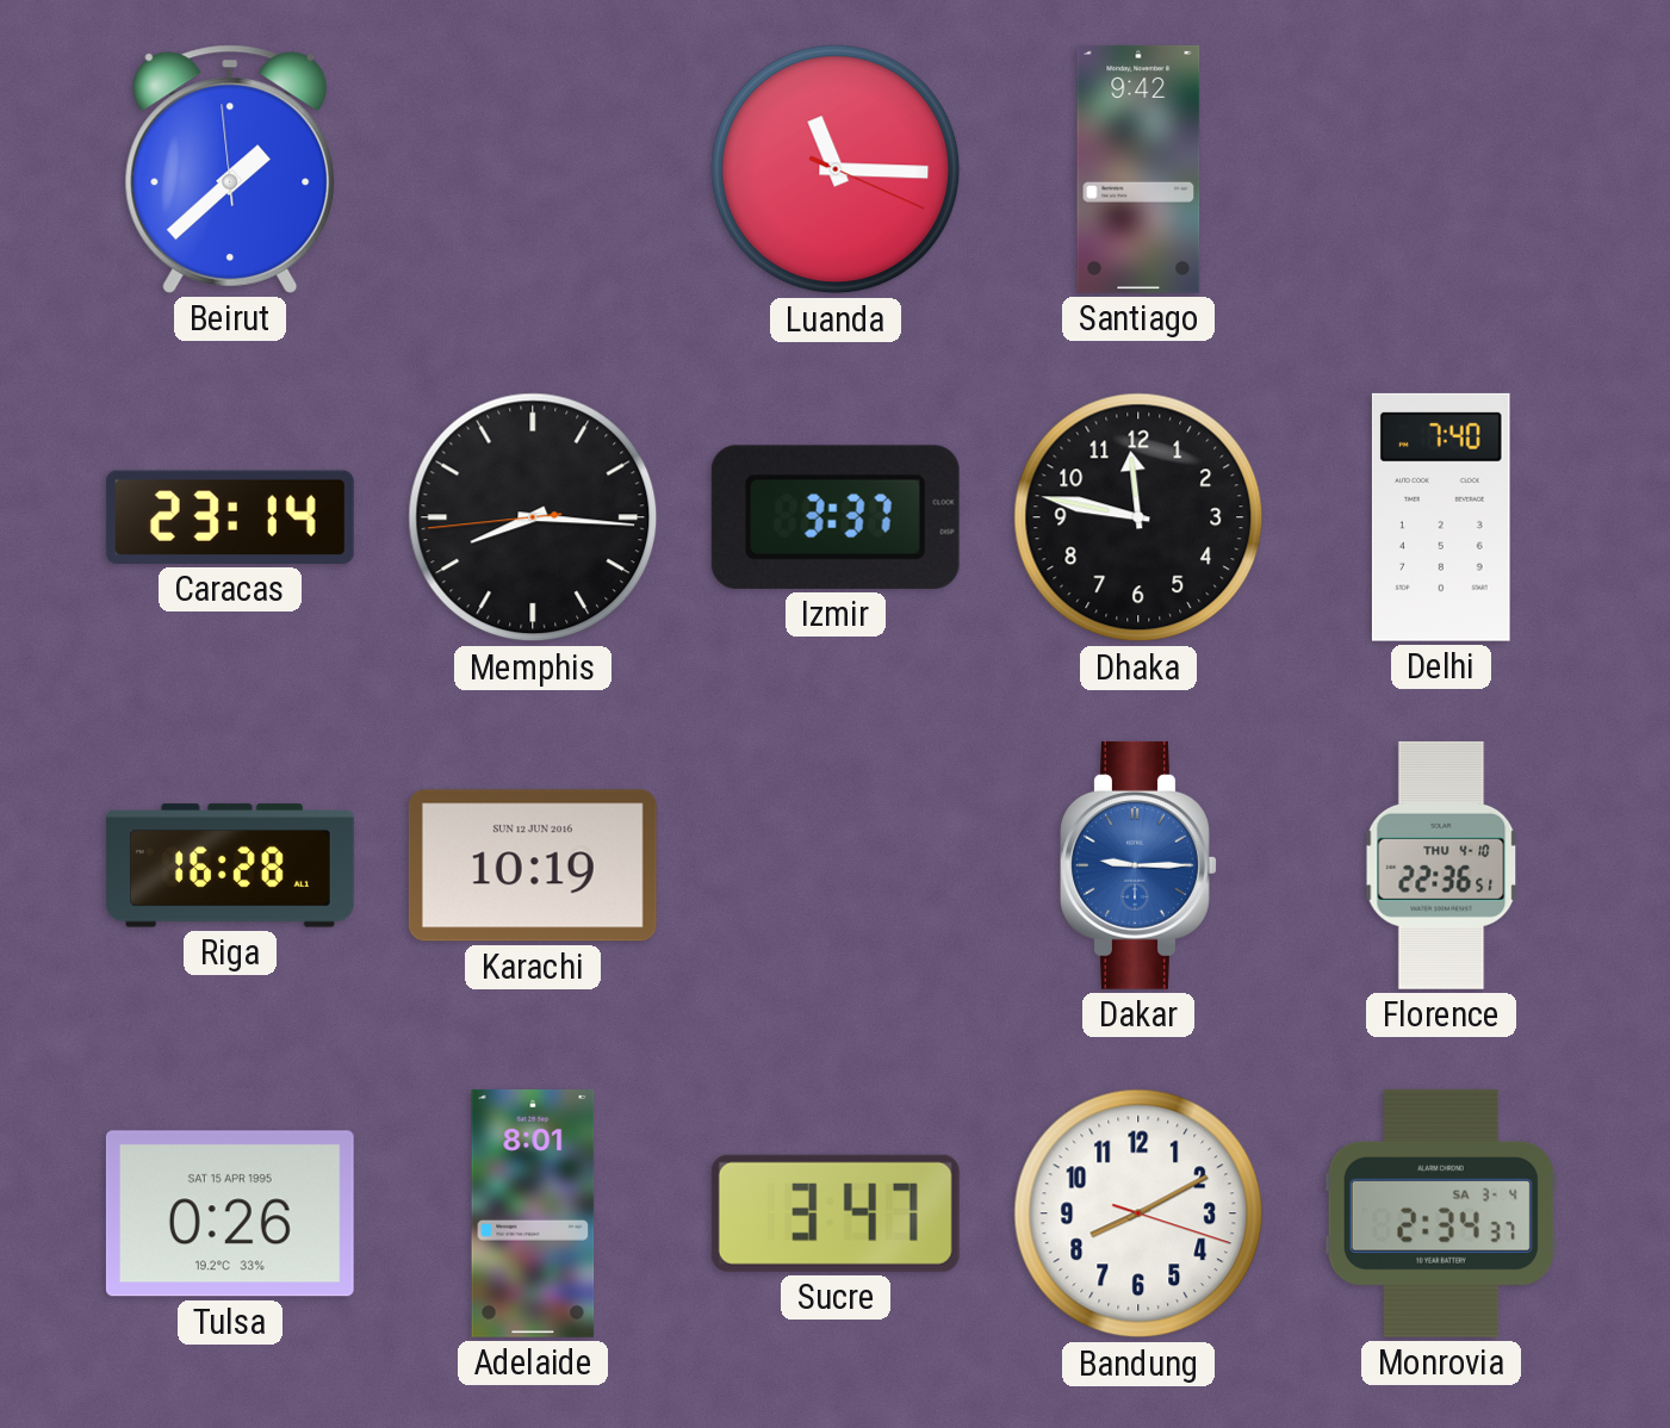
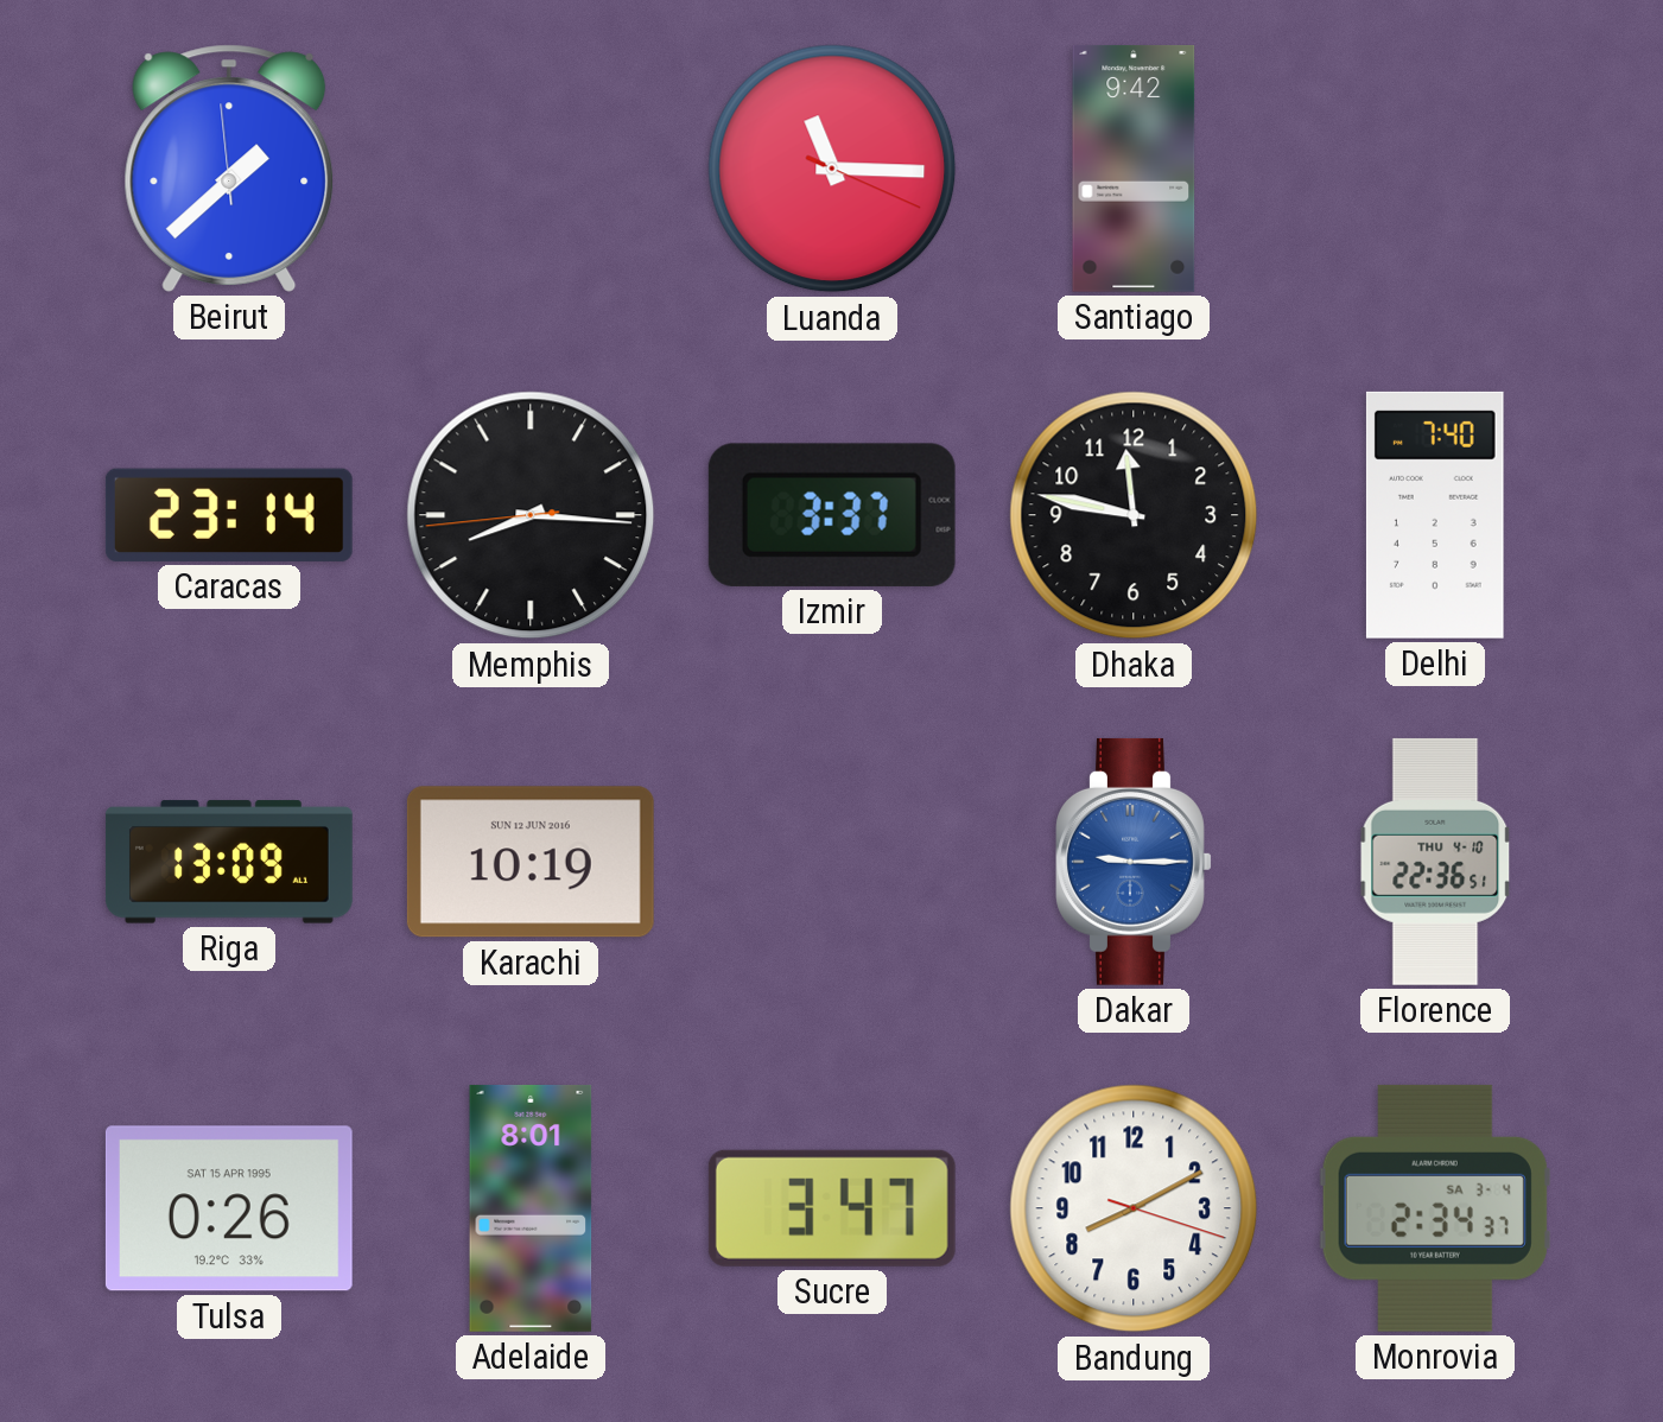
Riga: 16:28 -> 13:09 (229, 862)
